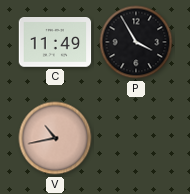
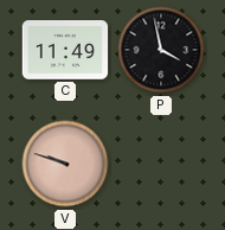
P: 3:55 -> 3:58 (161, 50)
V: 10:43 -> 9:48 (65, 164)
